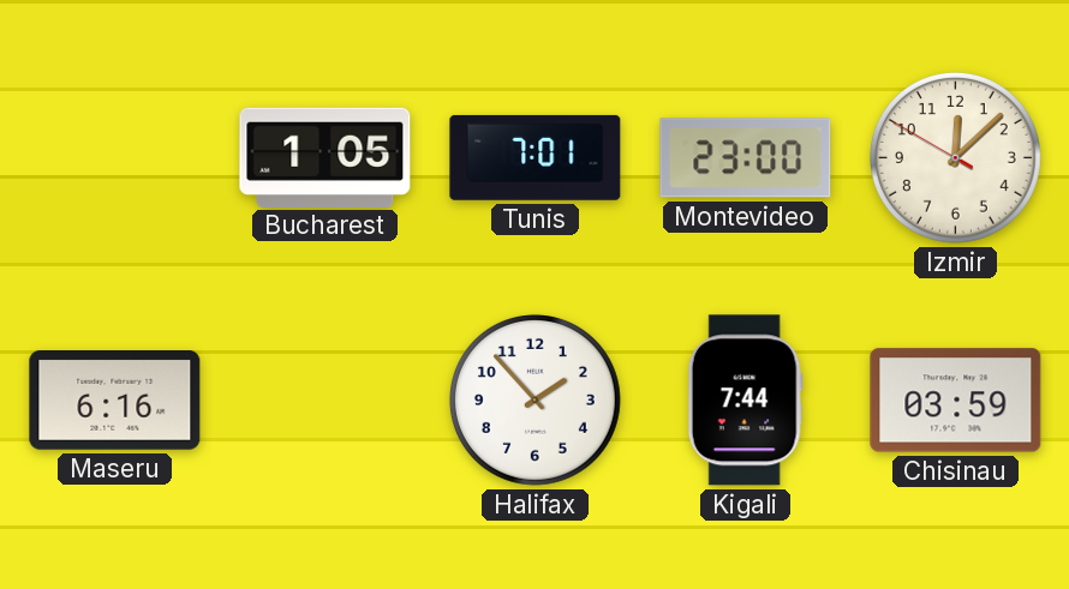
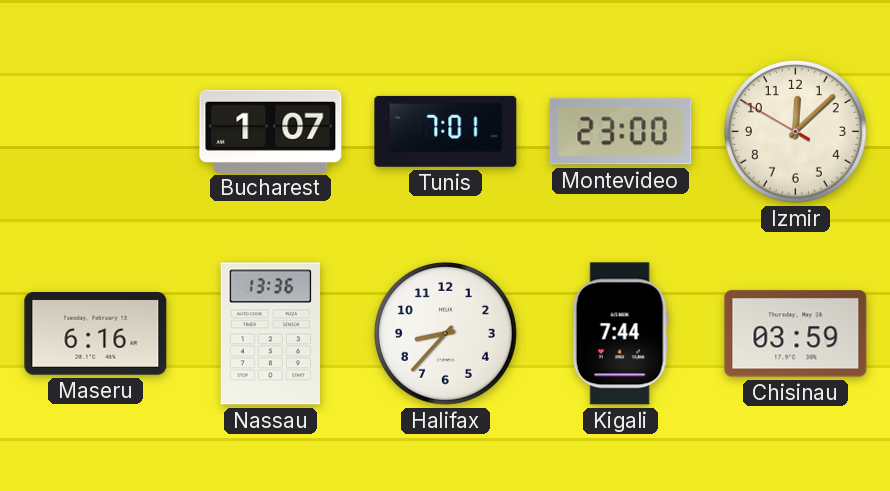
Bucharest: 1:05 -> 1:07 (271, 131)
Nassau: none -> 13:36 (270, 334)
Halifax: 1:53 -> 8:37 (445, 333)
